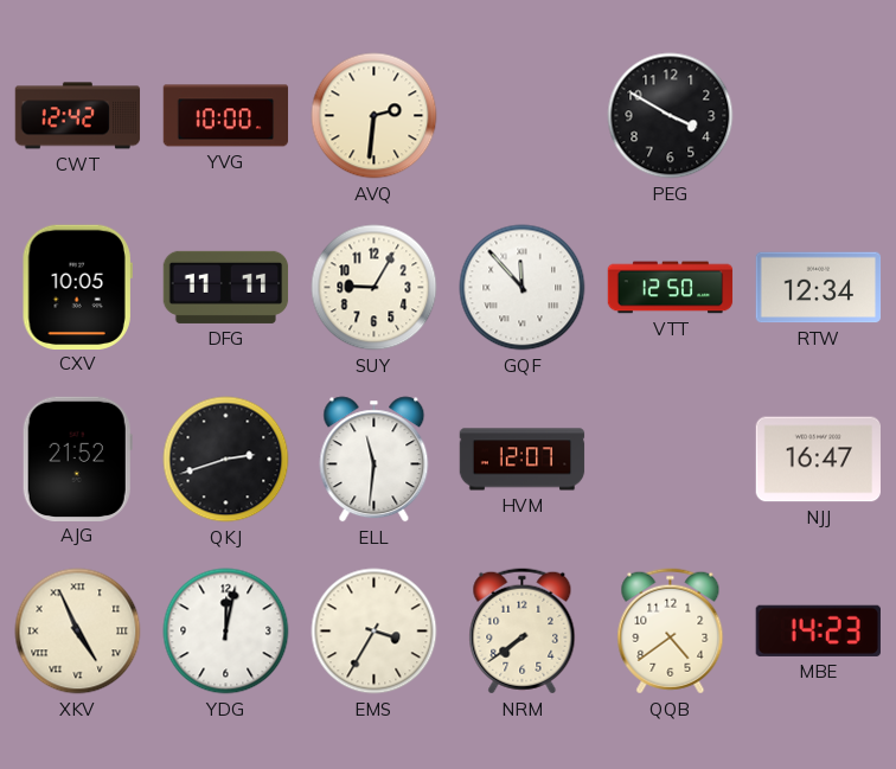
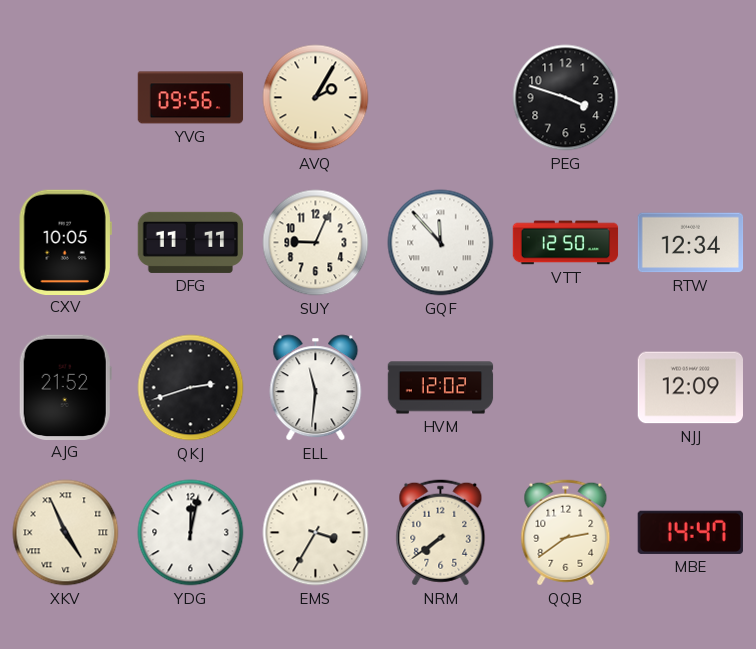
CWT: 12:42 -> none (78, 116)
YVG: 10:00 -> 09:56 (191, 98)
AVQ: 2:31 -> 2:05 (316, 98)
PEG: 3:50 -> 3:48 (566, 98)
SUY: 9:05 -> 9:04 (316, 243)
HVM: 12:07 -> 12:02 (441, 388)
NJJ: 16:47 -> 12:09 (690, 388)
QQB: 4:39 -> 2:39 (566, 533)
MBE: 14:23 -> 14:47 (690, 532)
